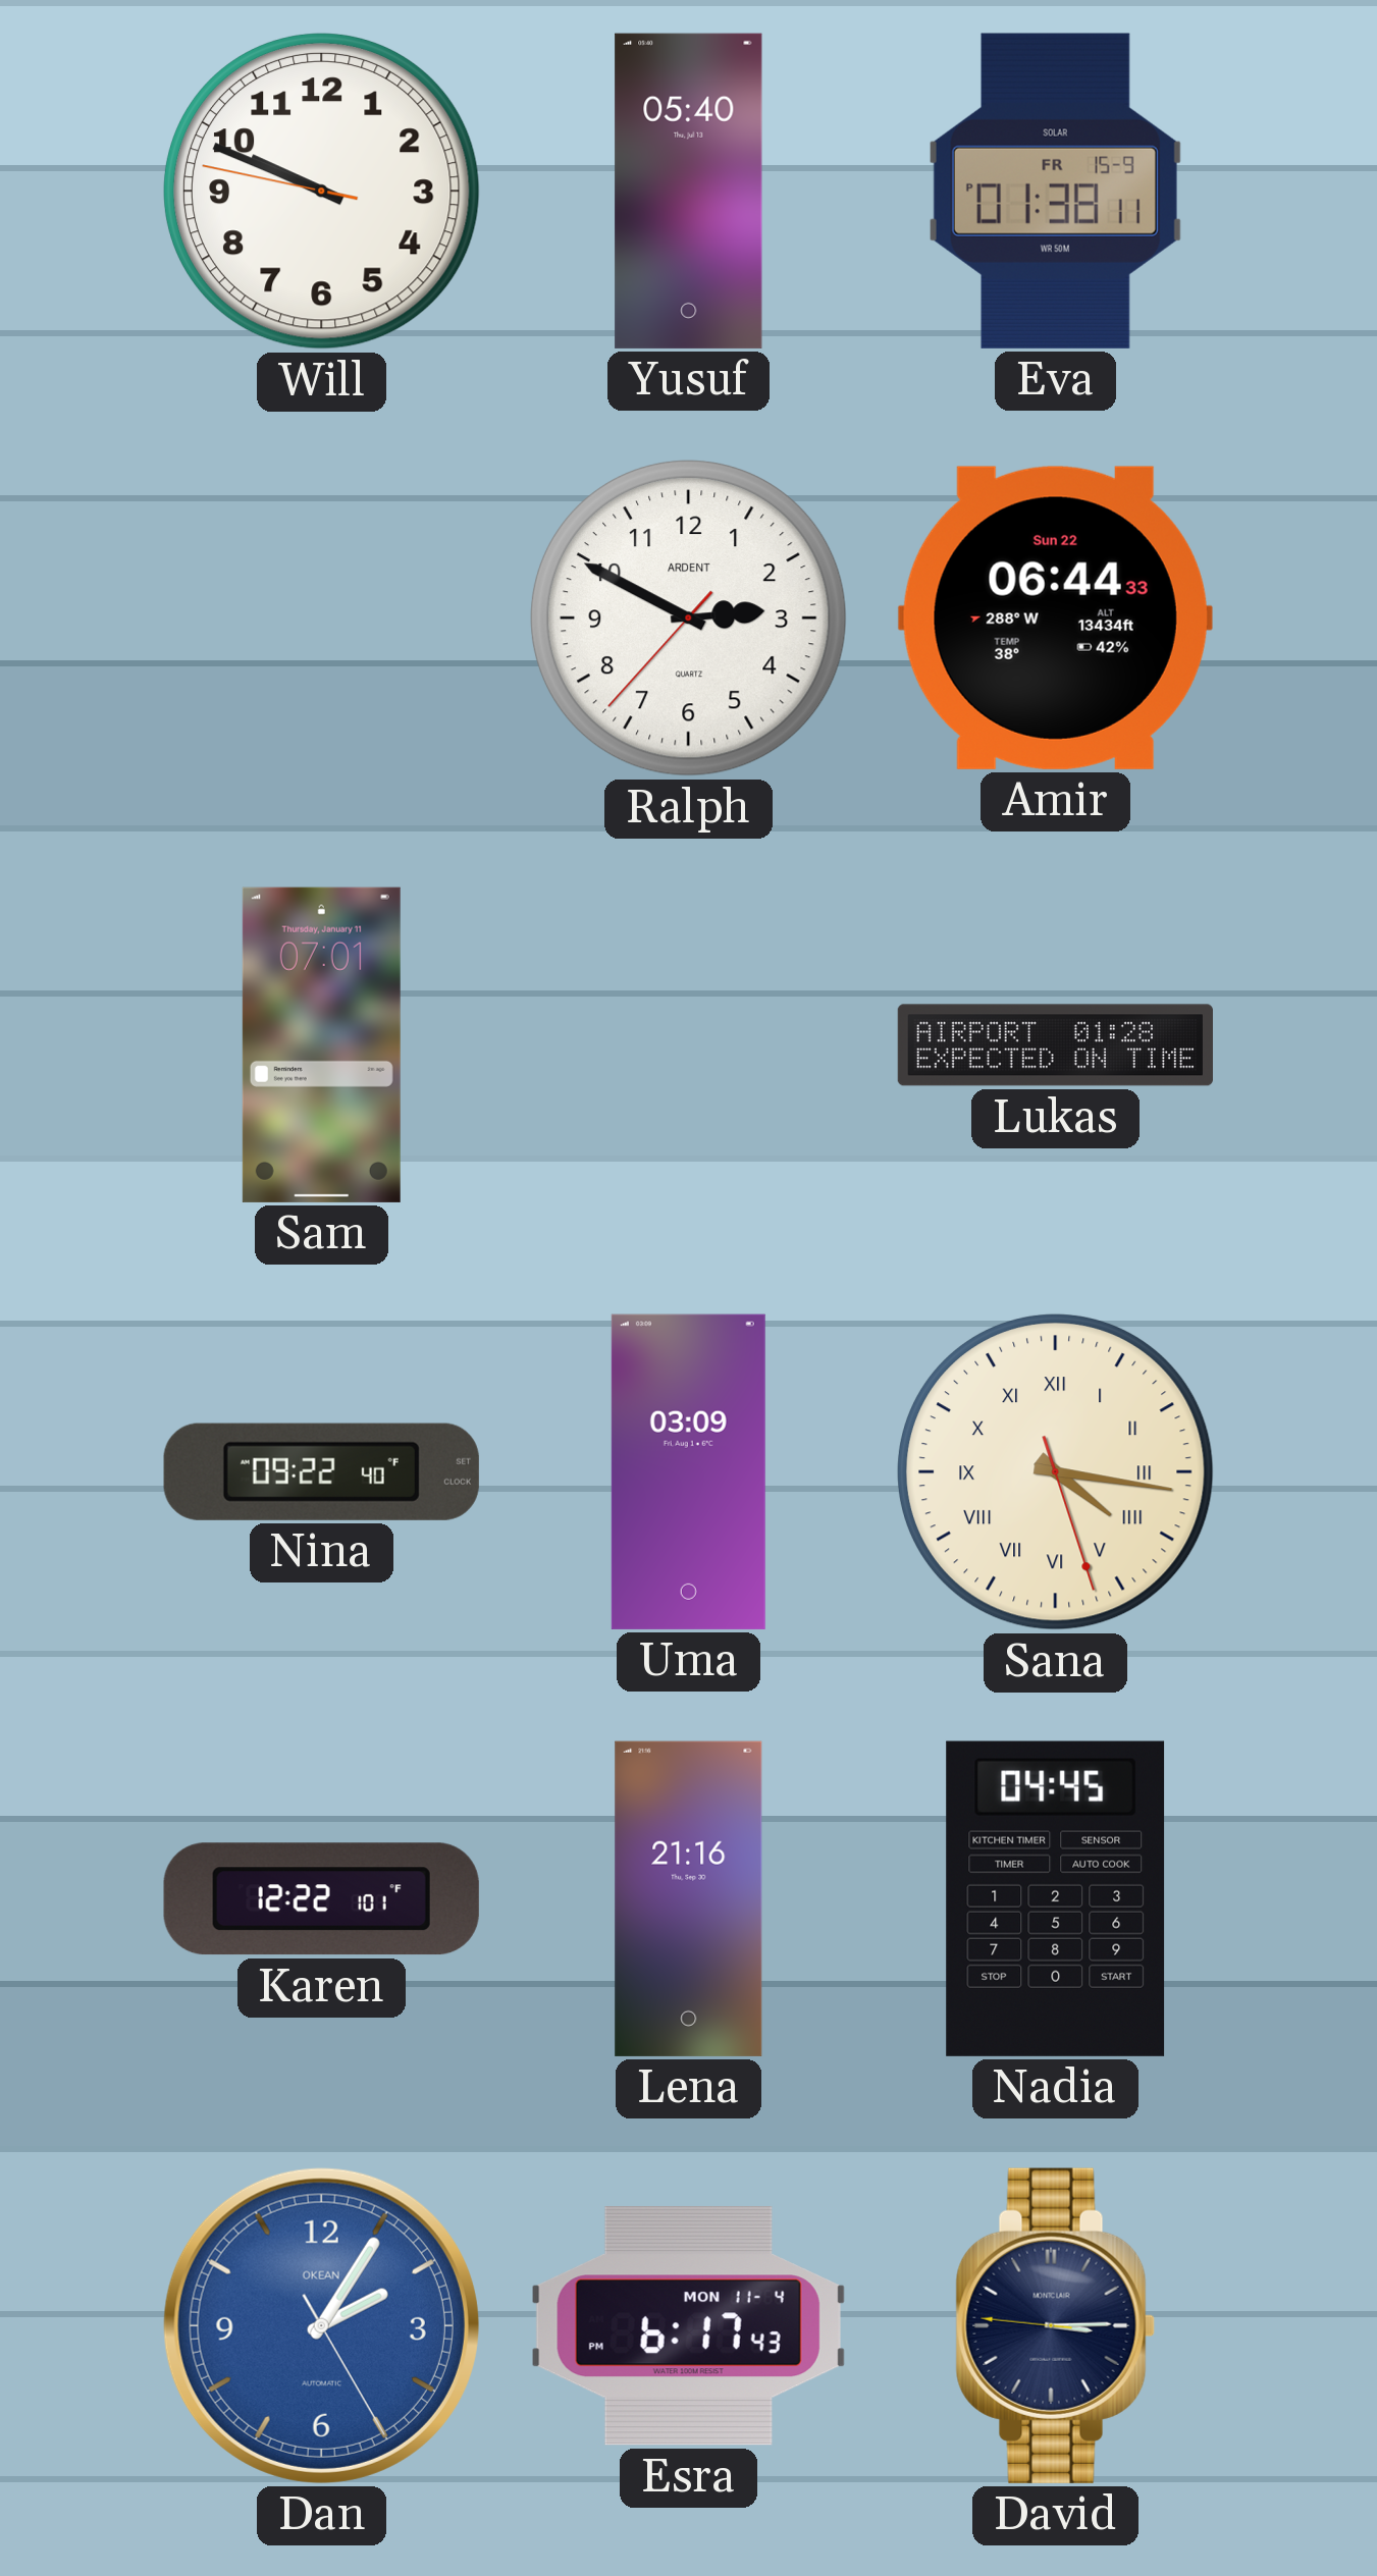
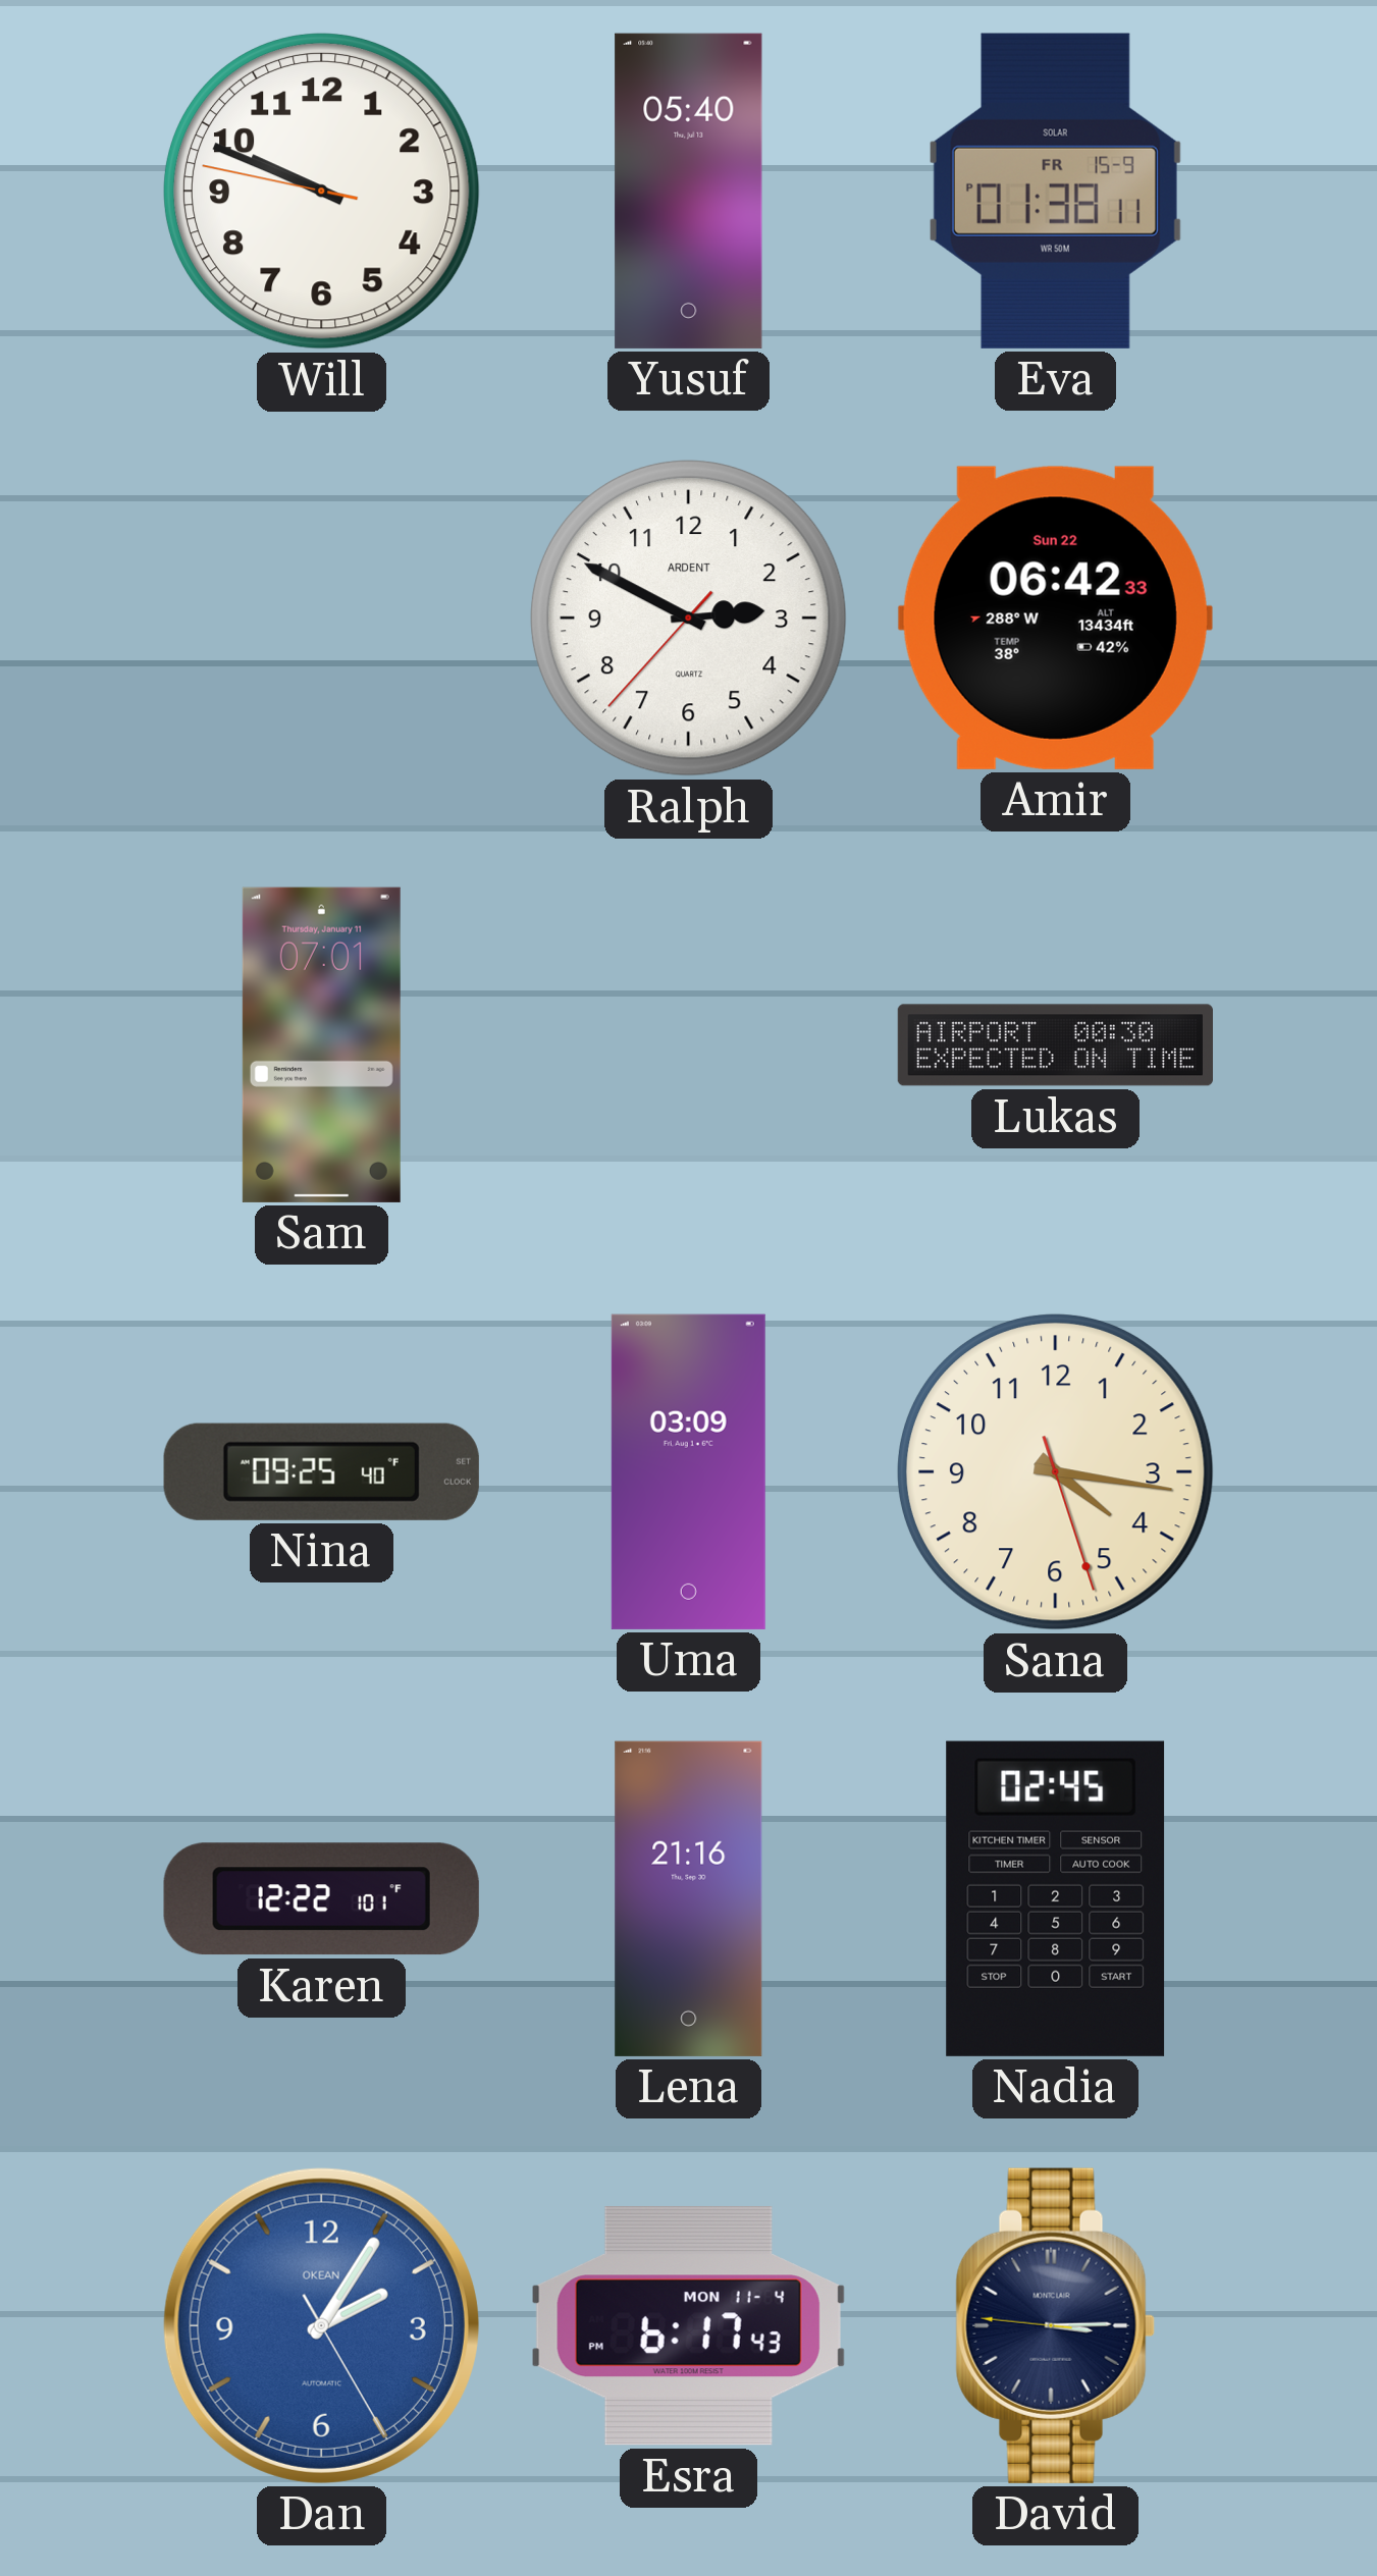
Amir: 06:44 -> 06:42 (1055, 618)
Lukas: 01:28 -> 00:30 (1055, 1045)
Nina: 09:22 -> 09:25 (321, 1471)
Sana numerals: Roman -> Arabic (1055, 1471)
Nadia: 04:45 -> 02:45 (1056, 1898)
